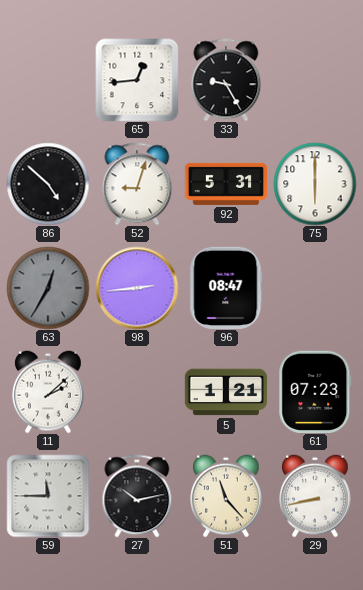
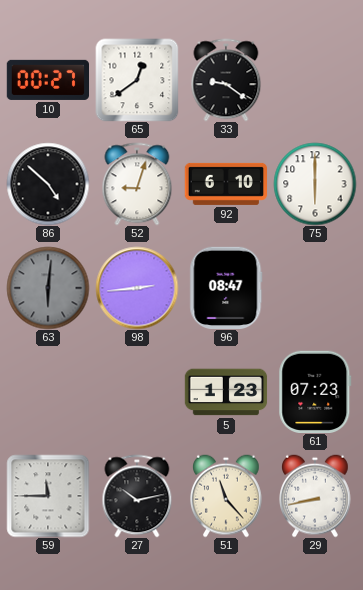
10: none -> 00:27 (47, 80)
65: 12:44 -> 12:39 (137, 80)
33: 9:25 -> 9:21 (226, 80)
92: 5:31 -> 6:10 (226, 184)
63: 12:35 -> 6:01 (48, 288)
11: 2:08 -> none (49, 392)
5: 1:21 -> 1:23 (226, 392)
